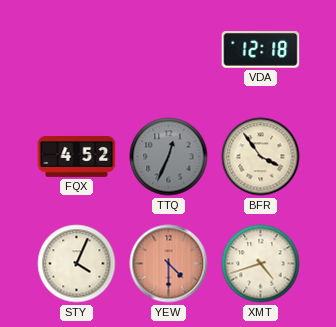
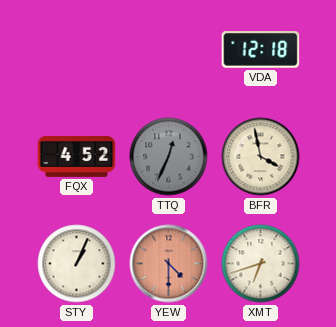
BFR: 3:54 -> 3:58 (261, 157)
STY: 4:04 -> 1:04 (77, 264)
XMT: 4:42 -> 6:42 (261, 264)
